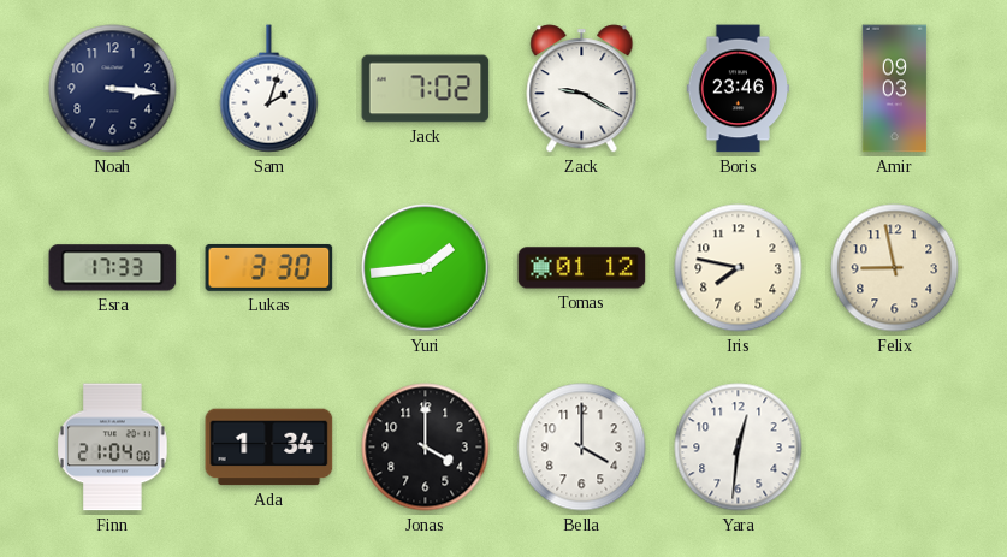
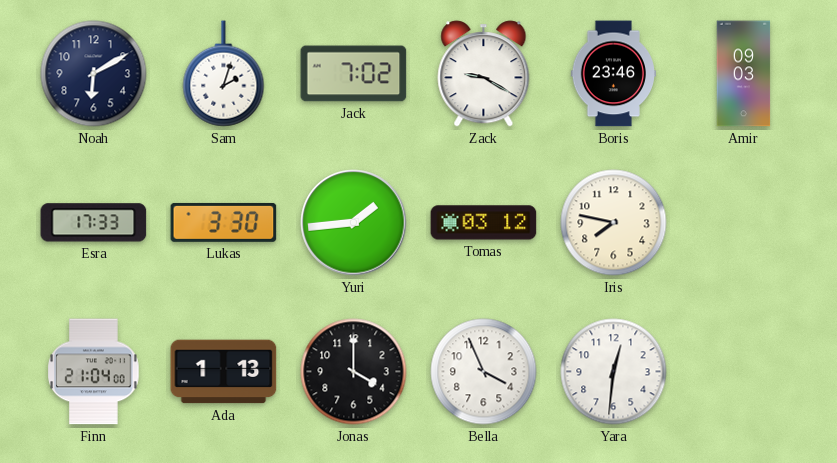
Noah: 3:16 -> 6:10 (94, 74)
Tomas: 01:12 -> 03:12 (484, 223)
Felix: 8:58 -> none (895, 268)
Ada: 1:34 -> 1:13 (224, 372)
Bella: 4:00 -> 3:56 (484, 372)
